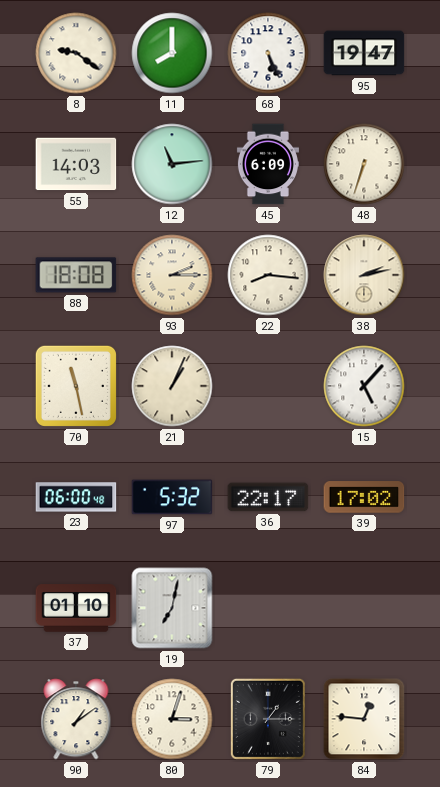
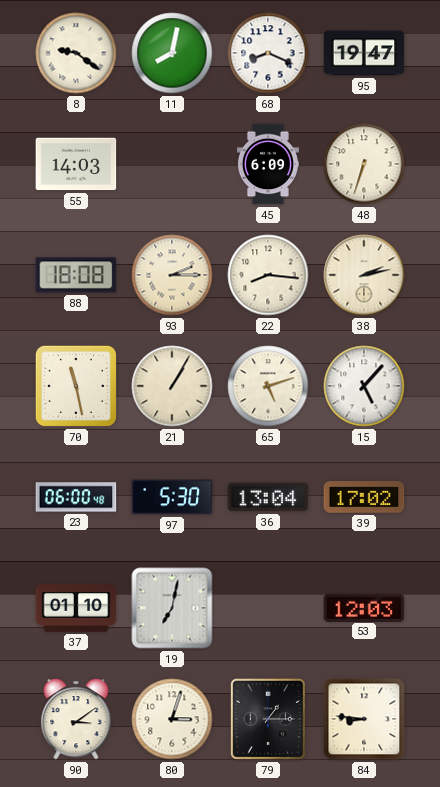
11: 8:00 -> 8:02 (172, 53)
68: 5:26 -> 8:19 (268, 53)
12: 11:14 -> none (172, 164)
21: 1:04 -> 1:05 (172, 386)
65: none -> 5:12 (268, 386)
97: 5:32 -> 5:30 (172, 497)
36: 22:17 -> 13:04 (268, 497)
53: none -> 12:03 (364, 607)
90: 1:09 -> 3:09 (76, 719)
84: 12:46 -> 8:46 (364, 719)
